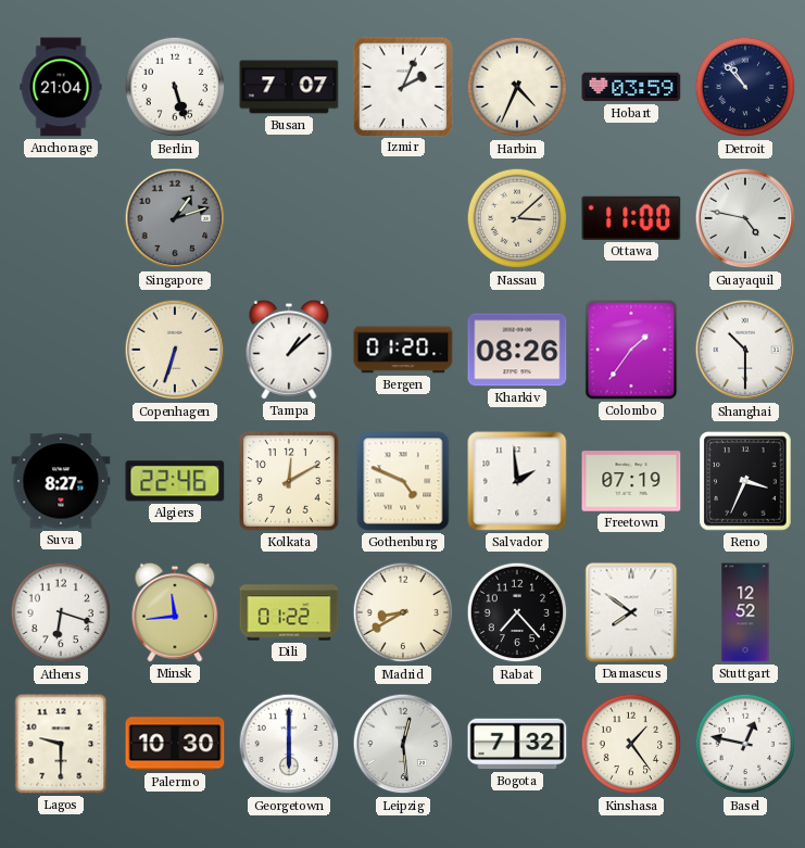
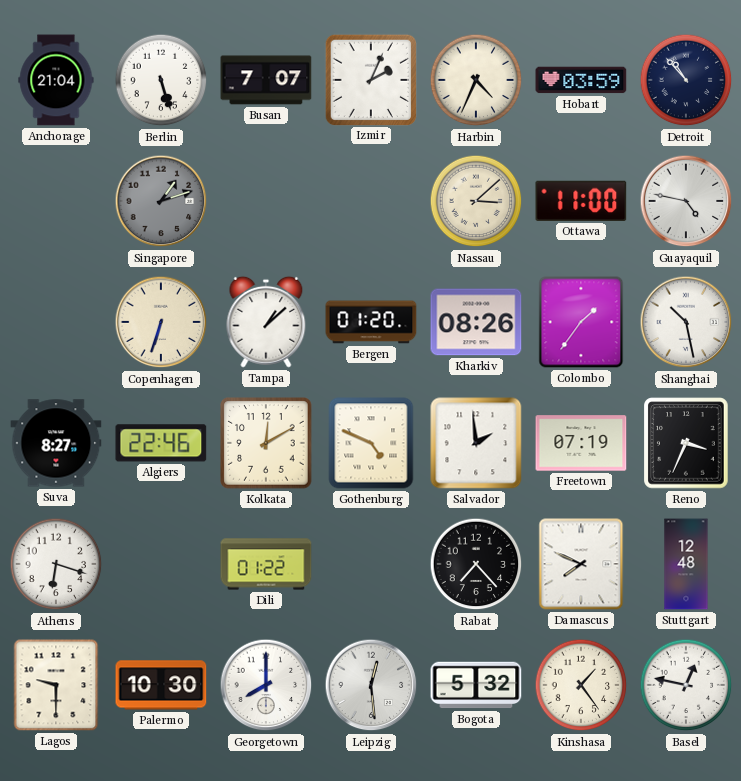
Shanghai: 10:30 -> 10:28 (686, 322)
Minsk: 11:44 -> none (175, 612)
Madrid: 8:40 -> none (403, 612)
Damascus: 7:51 -> 7:49 (581, 564)
Stuttgart: 12:52 -> 12:48 (686, 564)
Georgetown: 6:00 -> 8:00 (266, 685)
Bogota: 7:32 -> 5:32 (476, 685)
